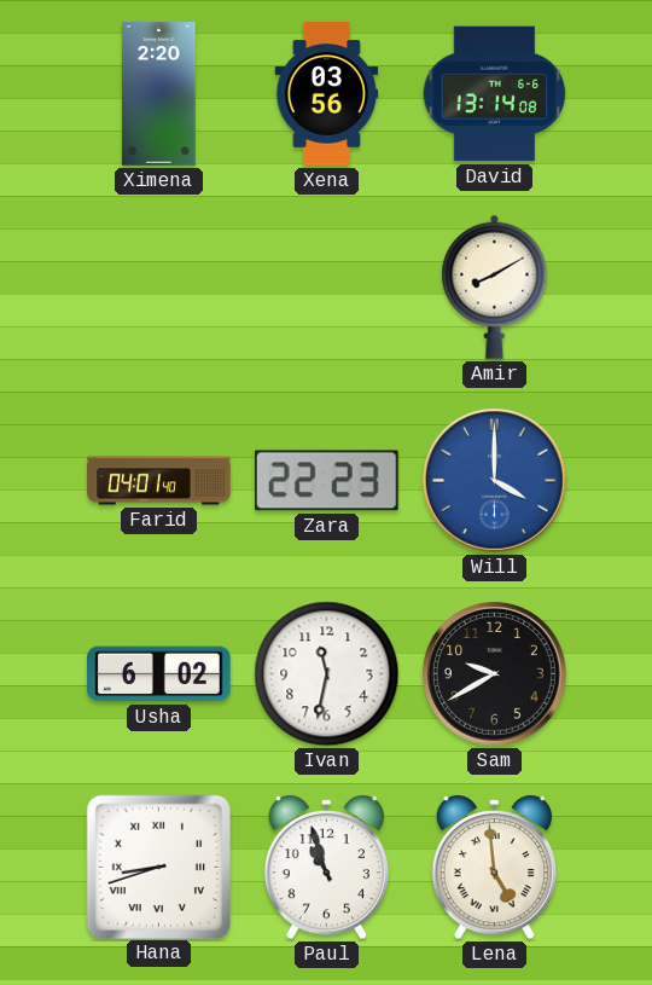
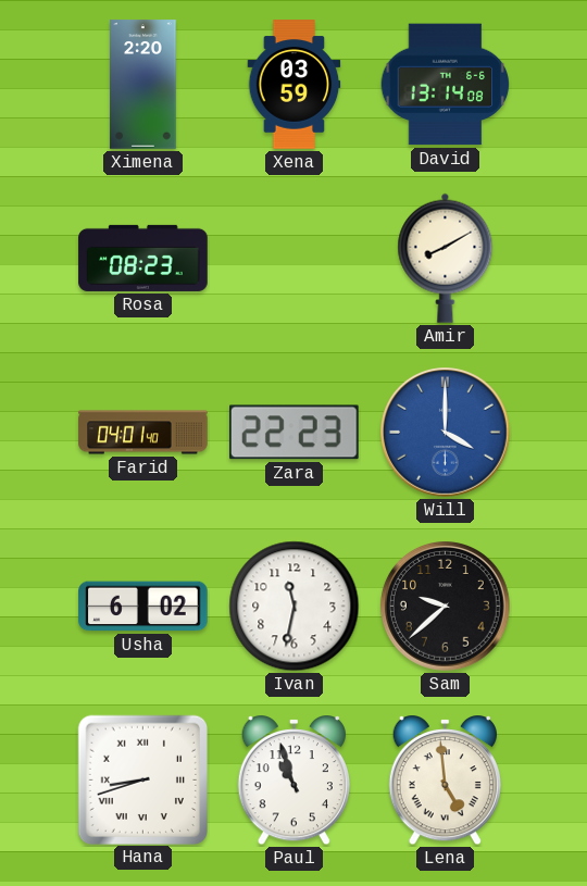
Xena: 03:56 -> 03:59 (295, 85)
Rosa: none -> 08:23 (143, 258)
Sam: 9:40 -> 9:38 (446, 607)
